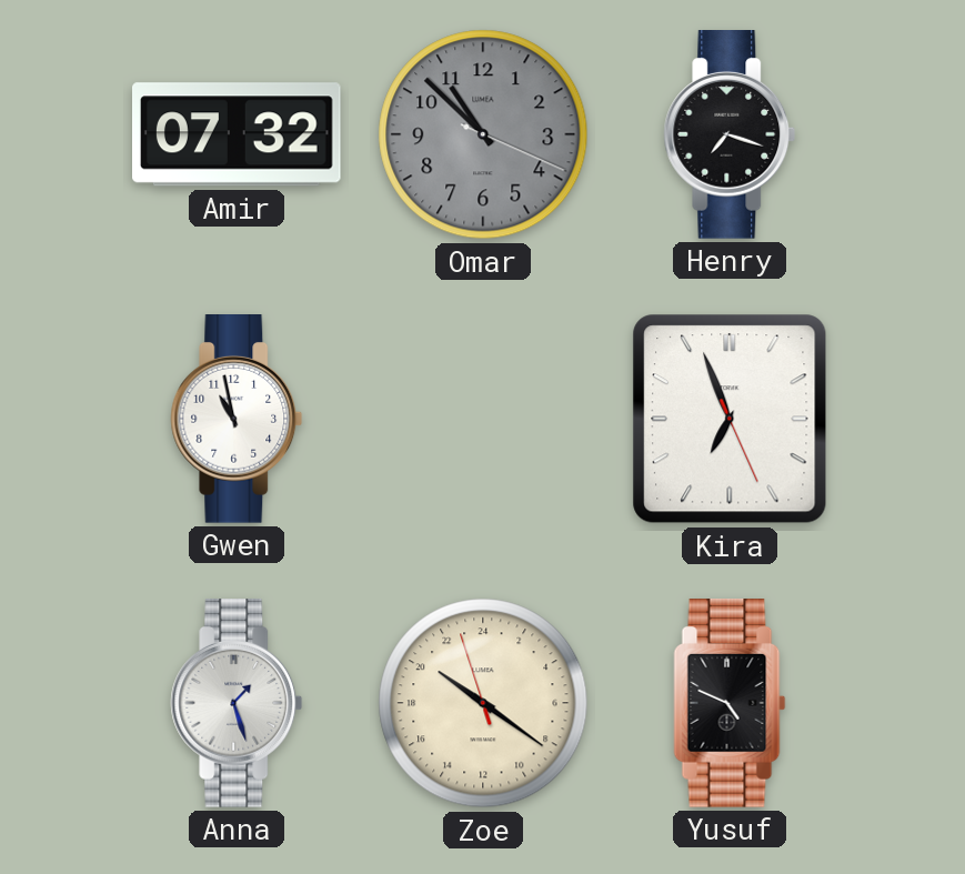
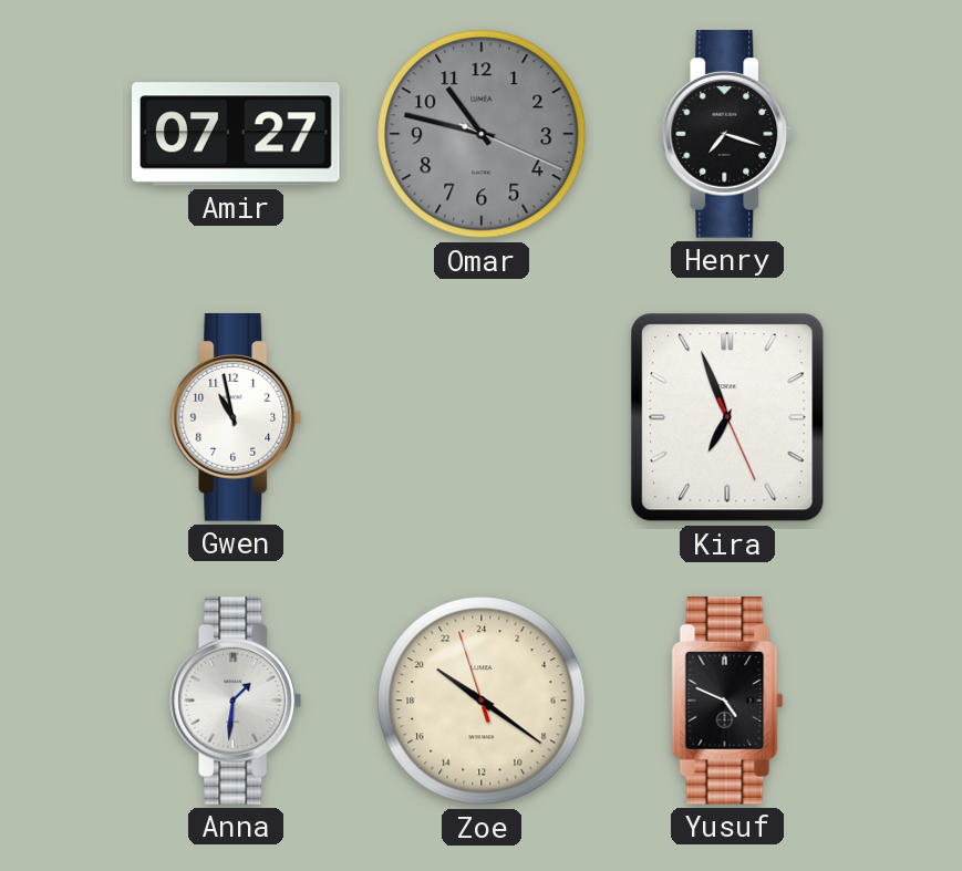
Amir: 07:32 -> 07:27 (237, 134)
Omar: 10:52 -> 10:47 (482, 134)
Anna: 1:27 -> 1:31 (236, 702)
